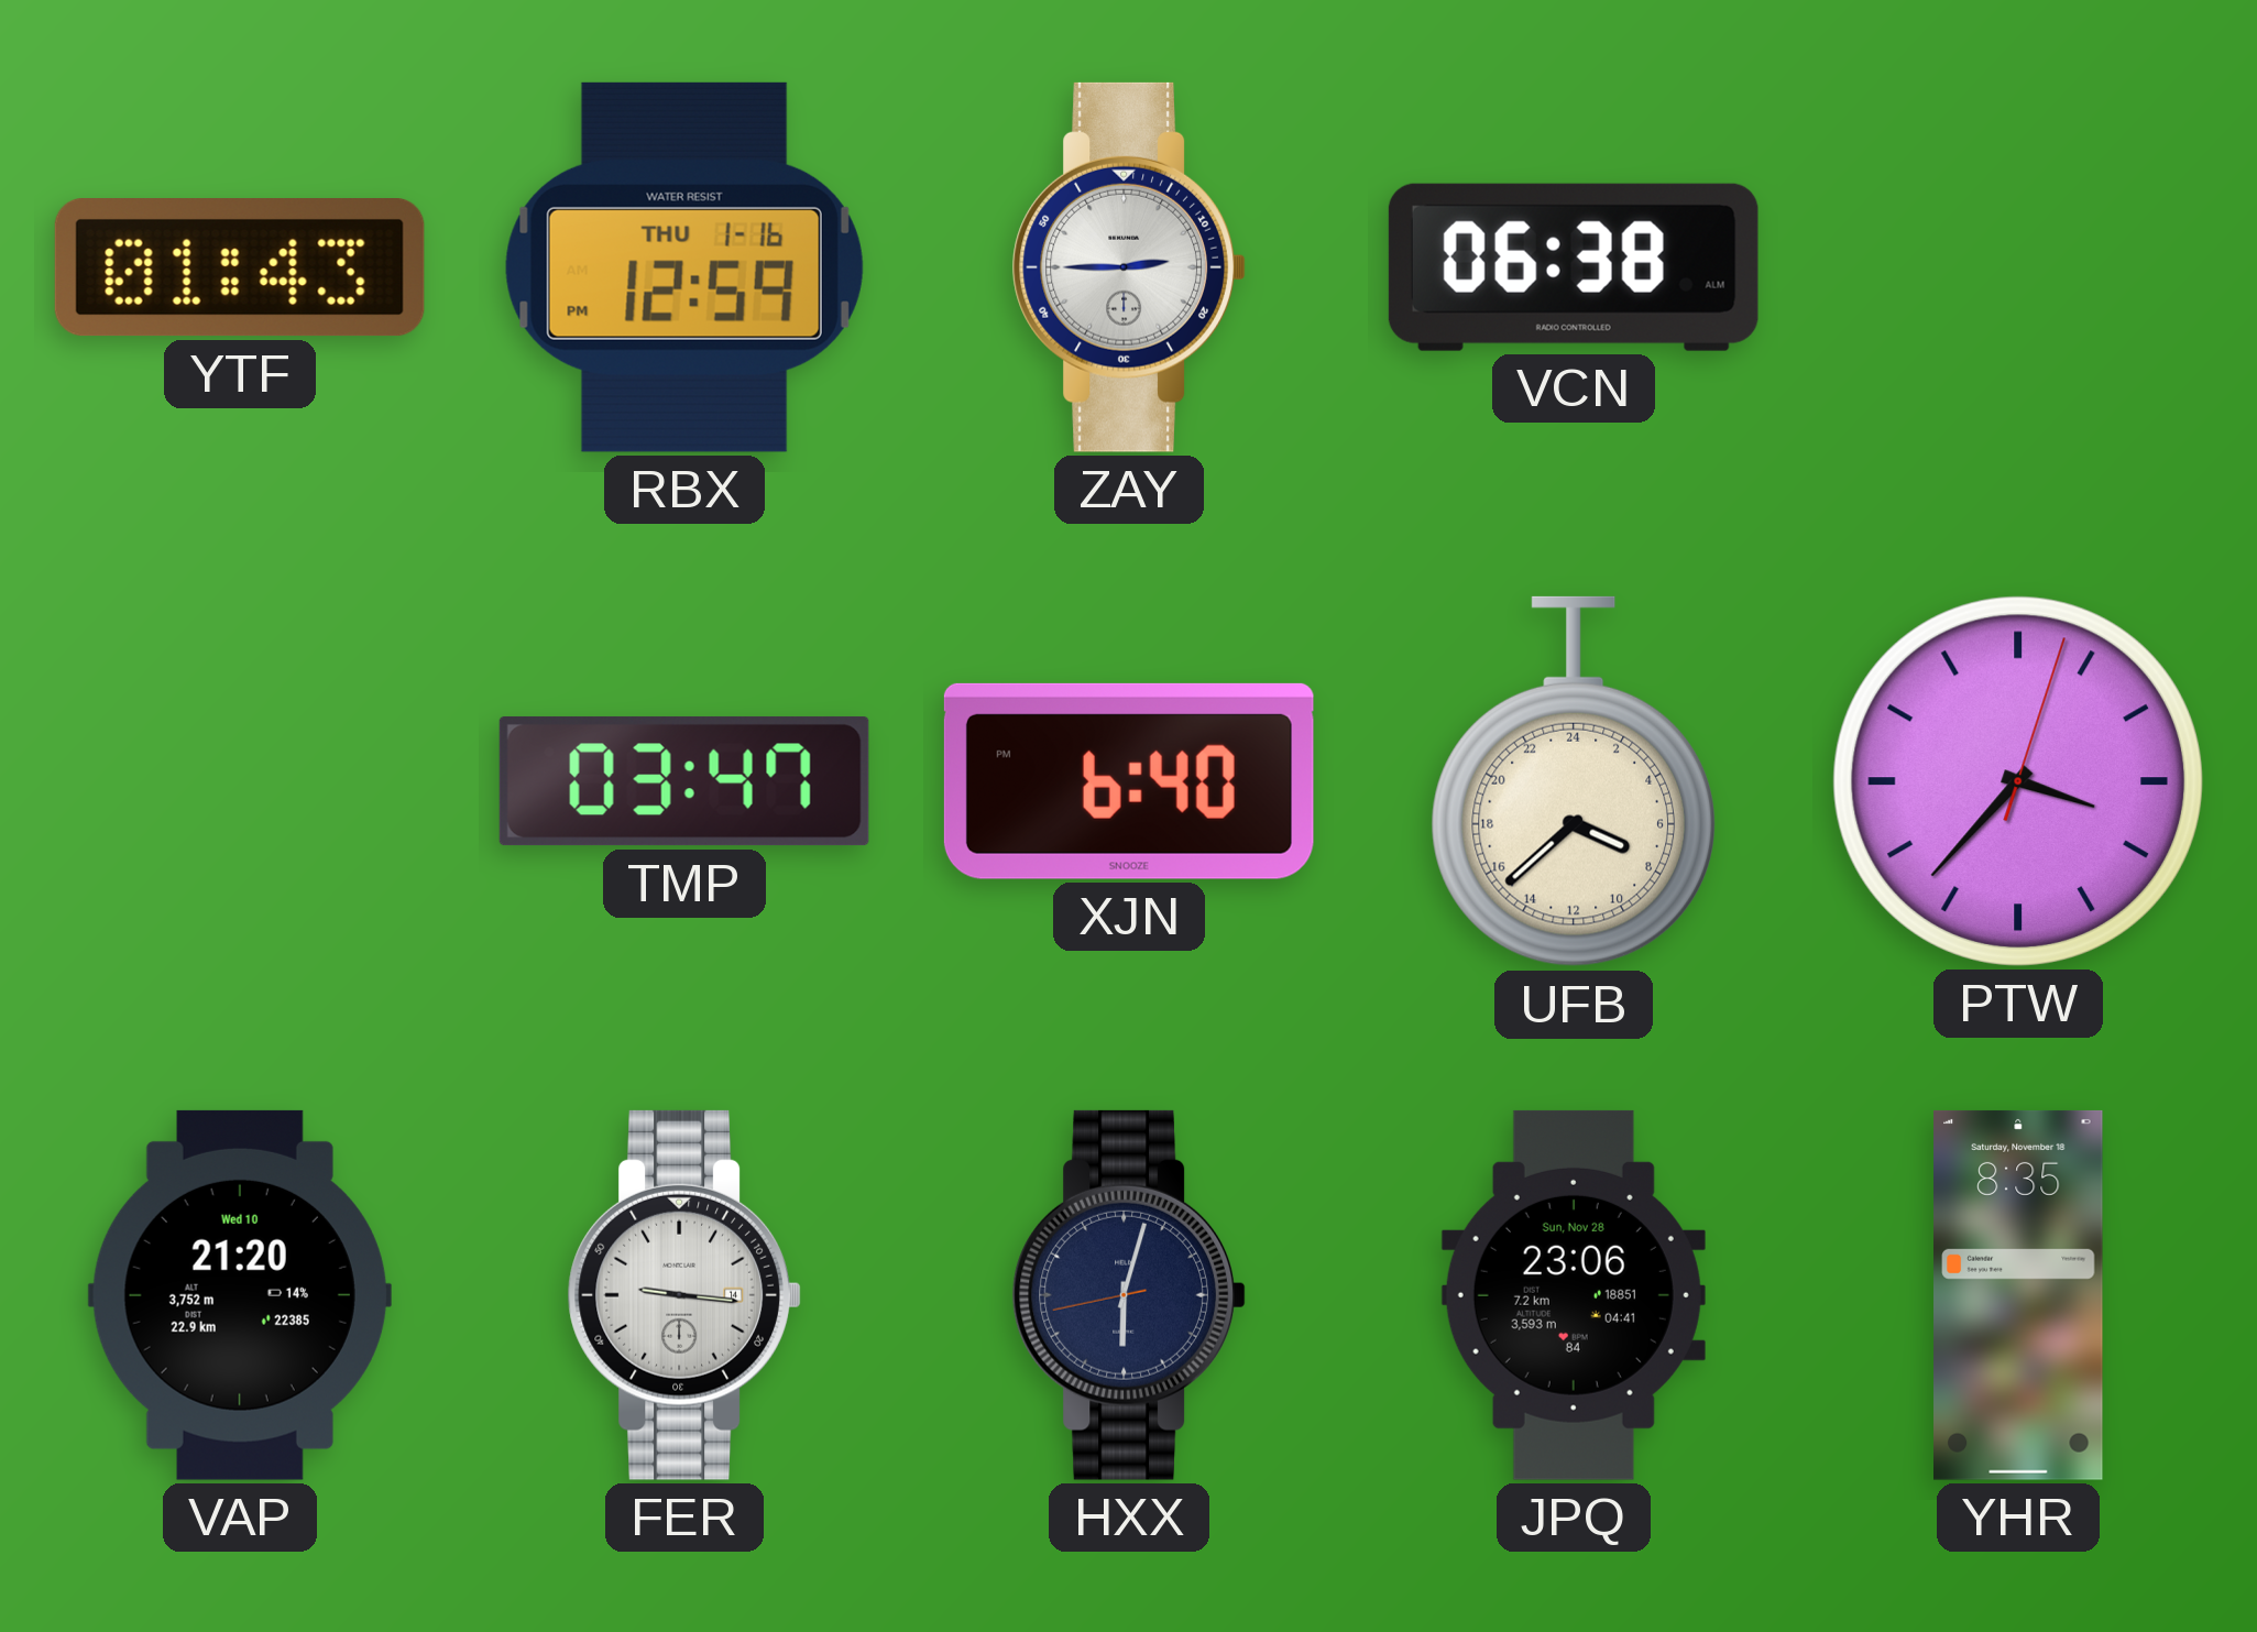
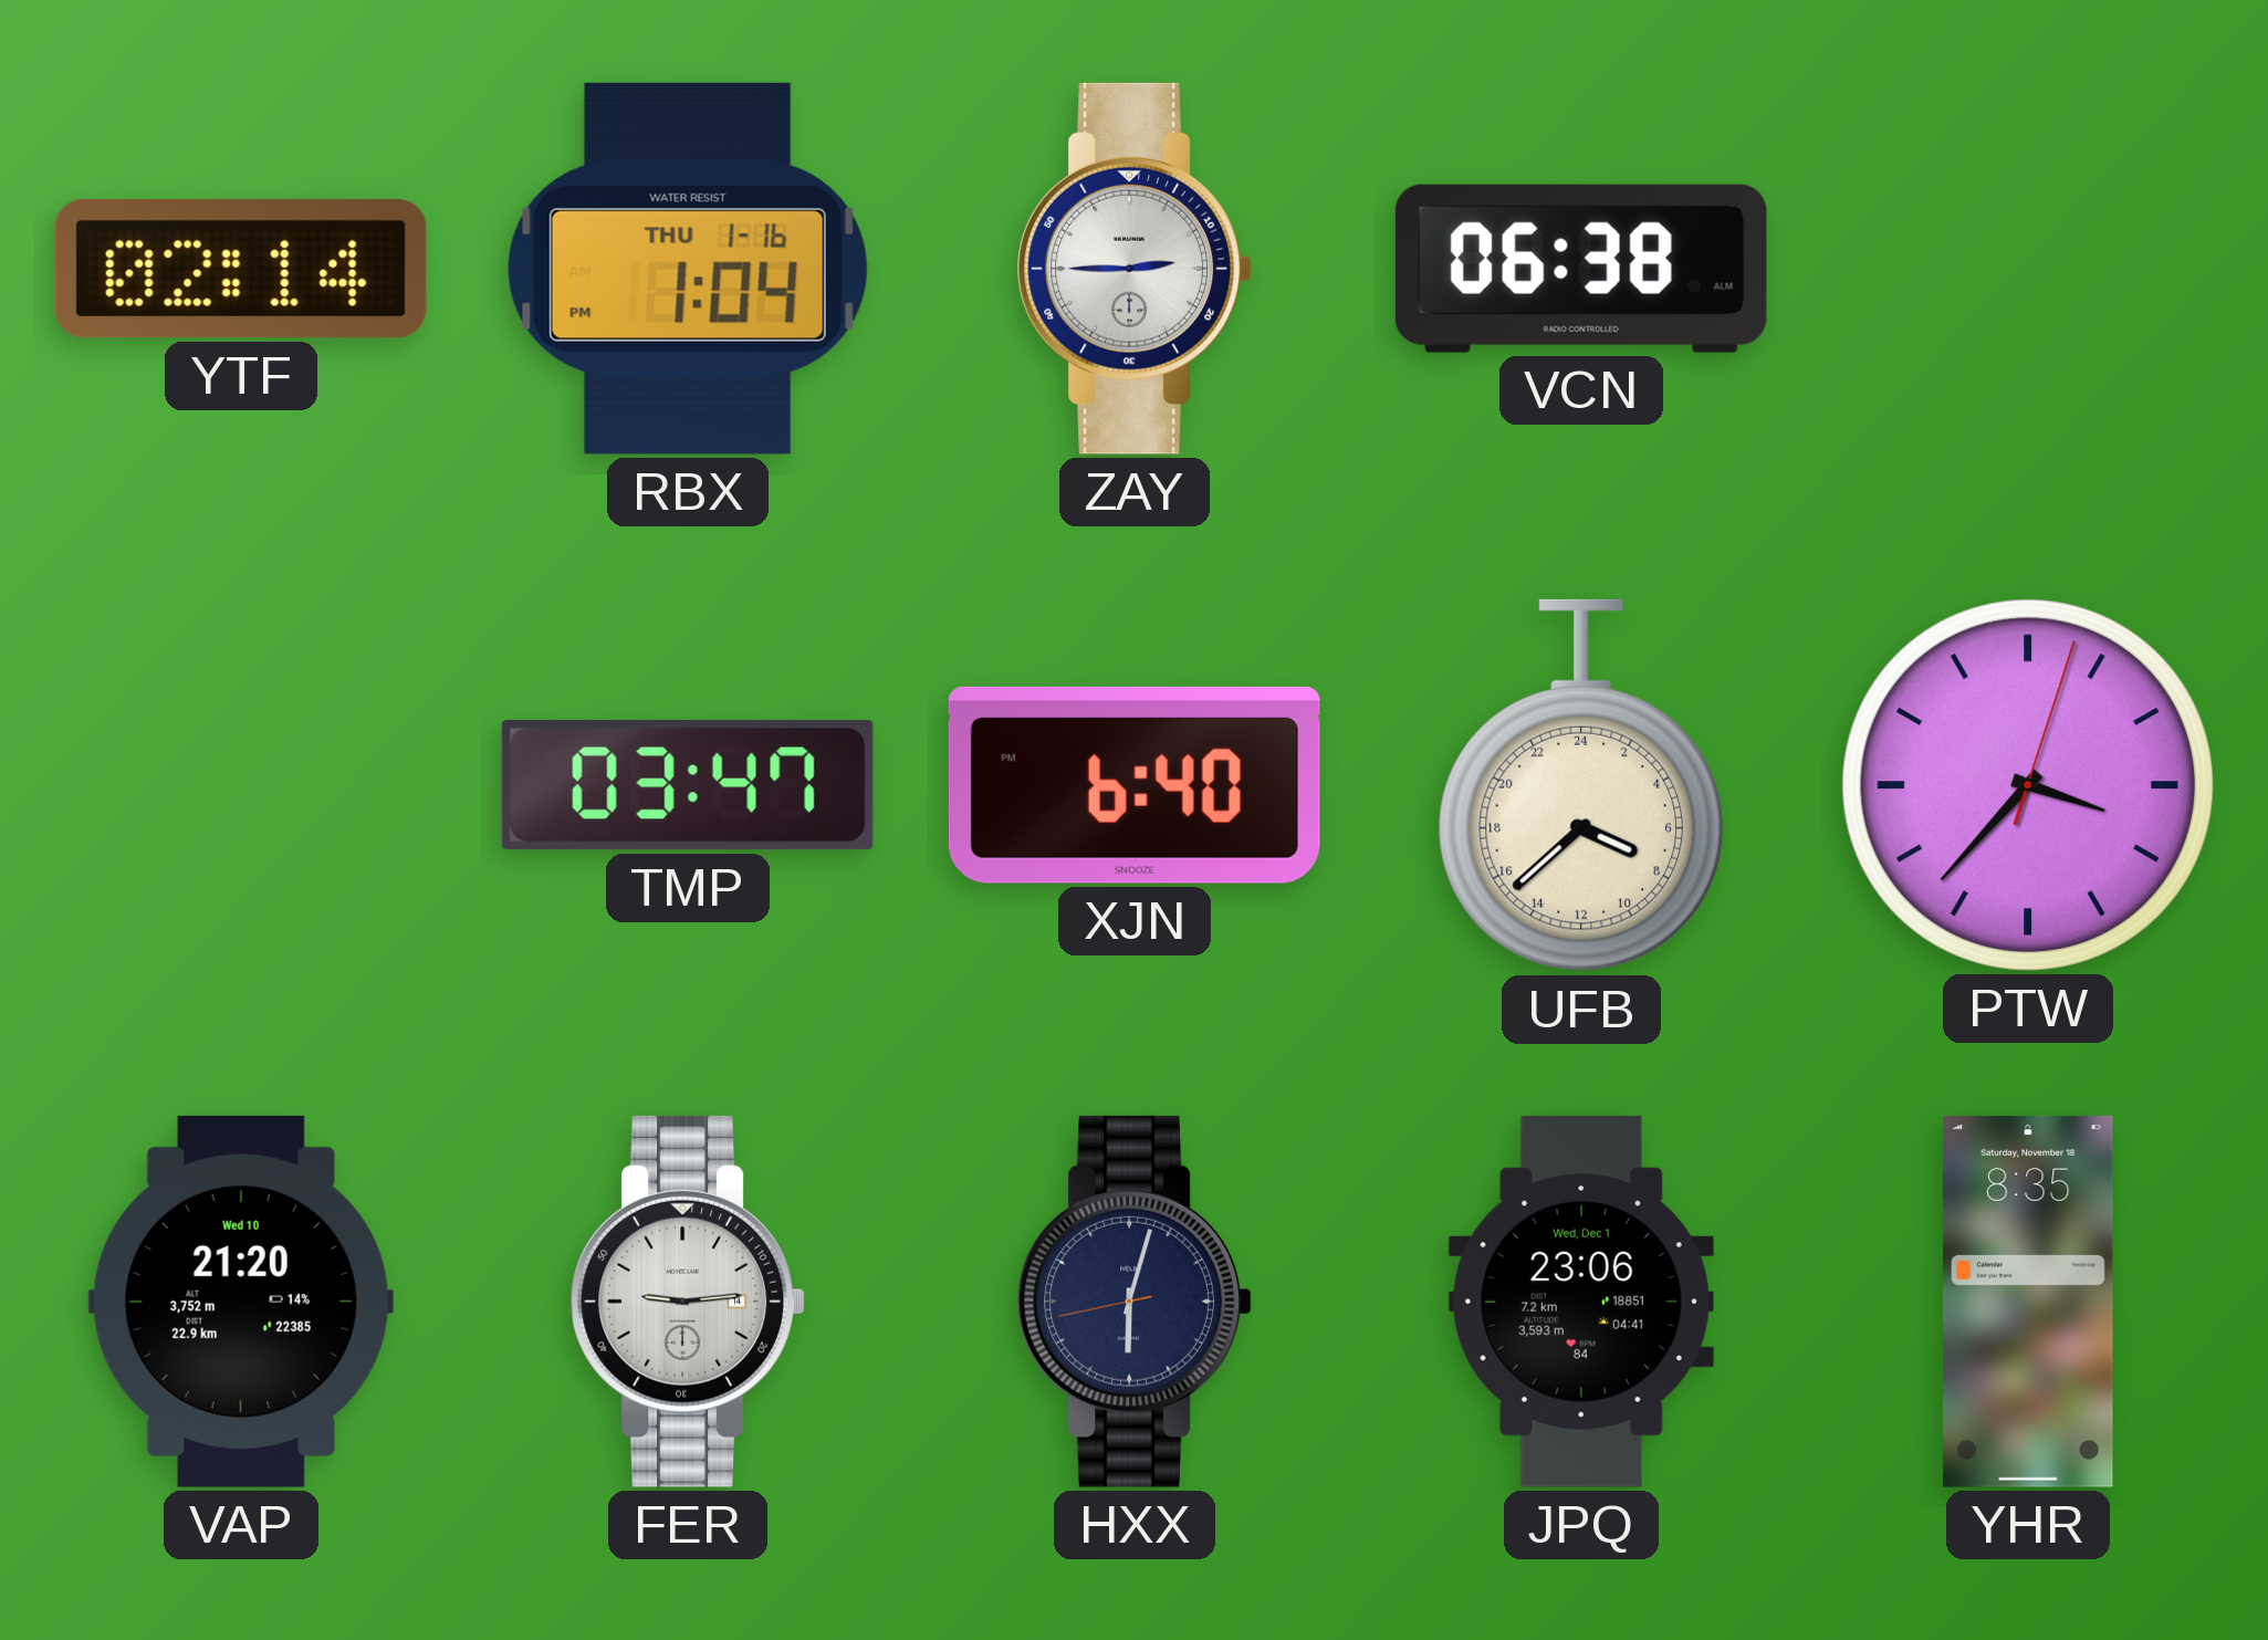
YTF: 01:43 -> 02:14 (241, 270)
RBX: 12:59 -> 1:04 (688, 269)
FER: 9:16 -> 9:14 (688, 1302)
JPQ date: Sun, Nov 28 -> Wed, Dec 1 (1581, 1302)
